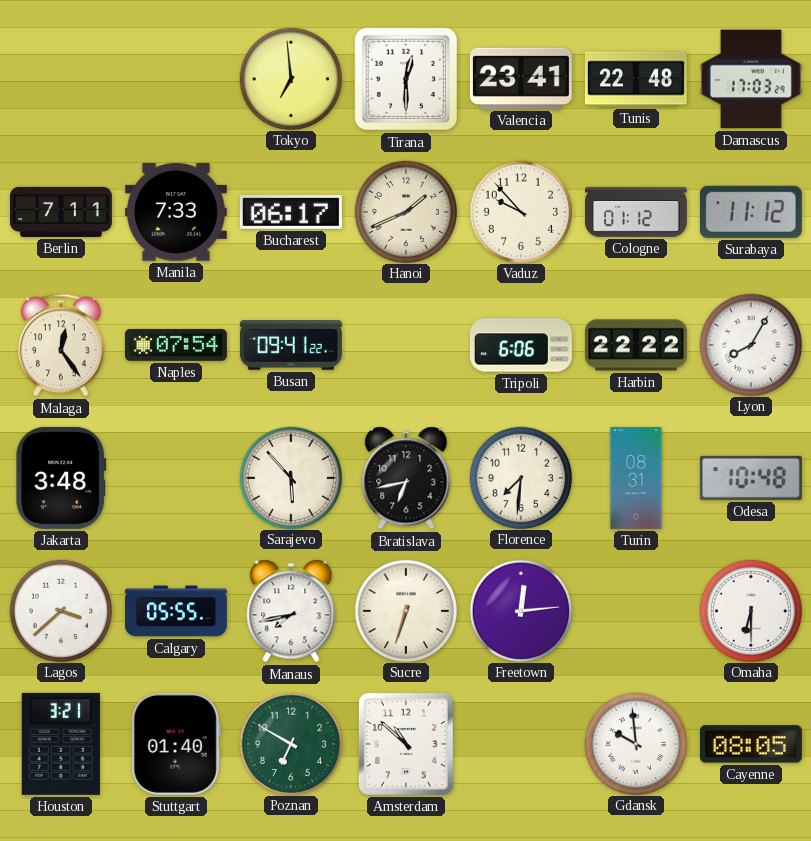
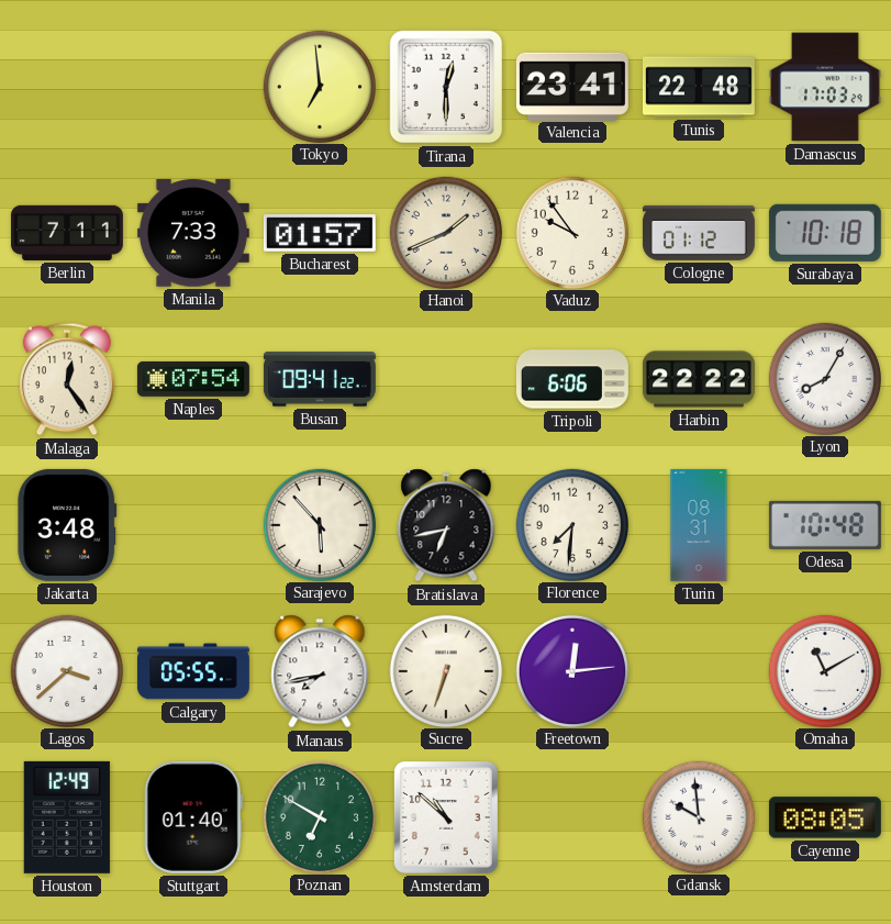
Bucharest: 06:17 -> 01:57 (320, 233)
Vaduz: 9:53 -> 9:54 (571, 232)
Surabaya: 11:12 -> 10:18 (825, 233)
Omaha: 6:30 -> 11:10 (824, 670)
Houston: 3:21 -> 12:49 (67, 817)
